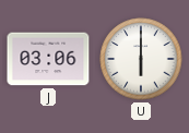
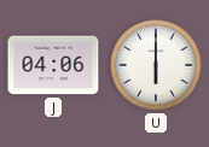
J: 03:06 -> 04:06 (53, 65)
